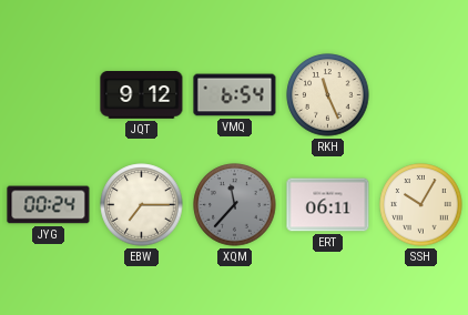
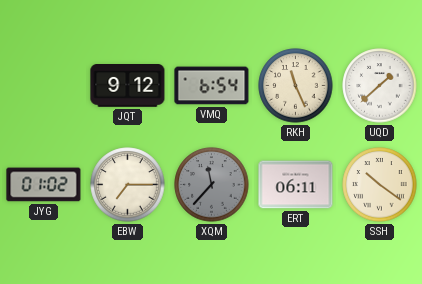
UQD: none -> 1:38 (380, 86)
JYG: 00:24 -> 01:02 (44, 185)
SSH: 10:05 -> 10:21 (380, 185)
